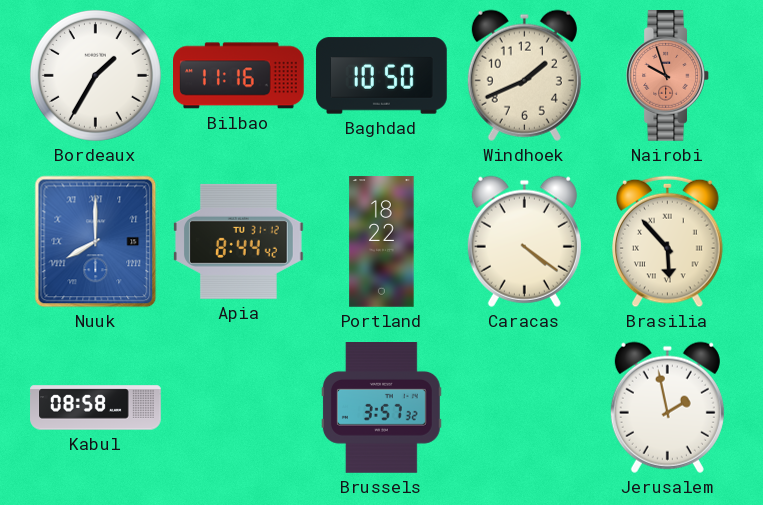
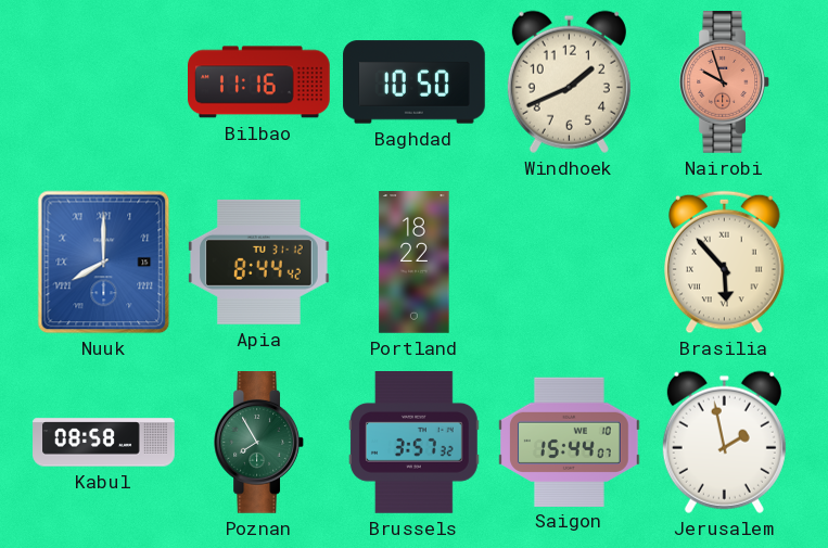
Bordeaux: 1:35 -> none (95, 75)
Caracas: 4:21 -> none (524, 241)
Poznan: none -> 7:55 (258, 443)
Saigon: none -> 15:44 (570, 442)
